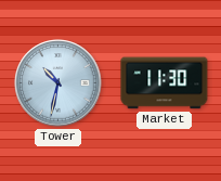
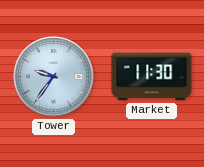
Tower: 10:32 -> 9:36 (54, 77)
